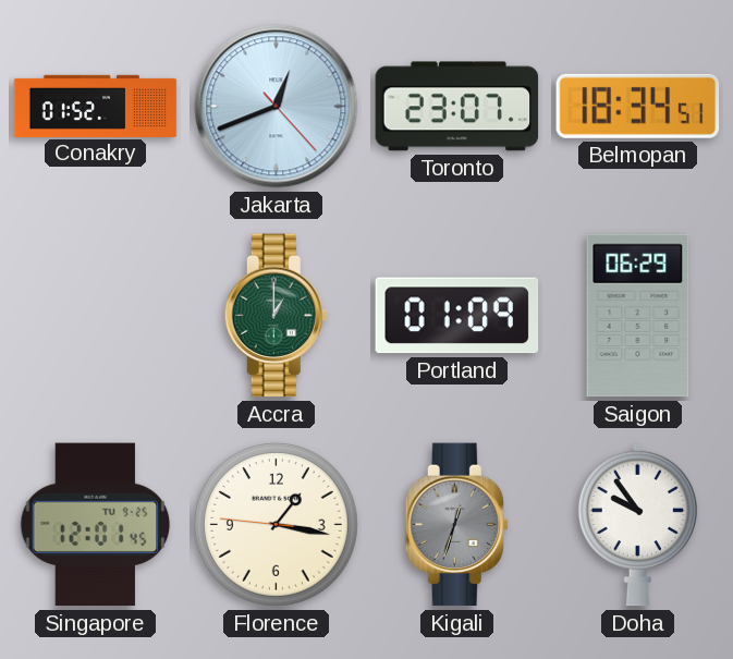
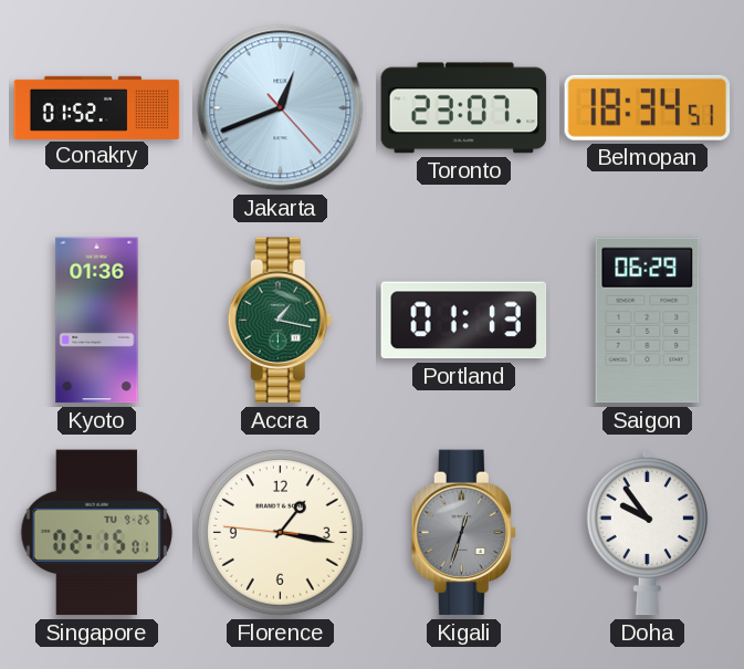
Kyoto: none -> 01:36 (97, 321)
Accra: 1:00 -> 1:17 (280, 321)
Portland: 01:09 -> 01:13 (464, 321)
Singapore: 12:01 -> 02:15 (97, 533)
